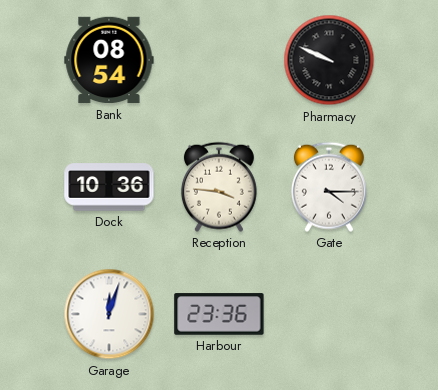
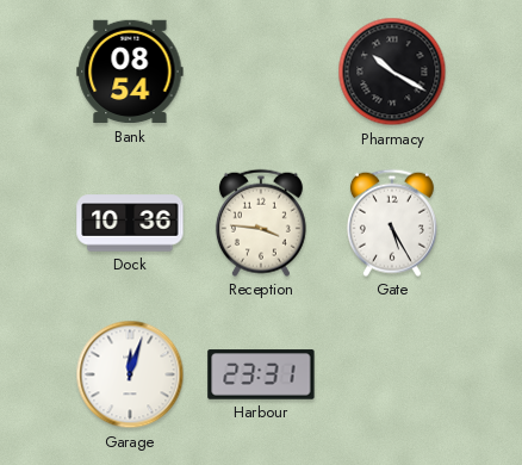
Pharmacy: 9:49 -> 10:20 (392, 72)
Gate: 4:15 -> 5:25 (392, 223)
Harbour: 23:36 -> 23:31 (261, 374)
